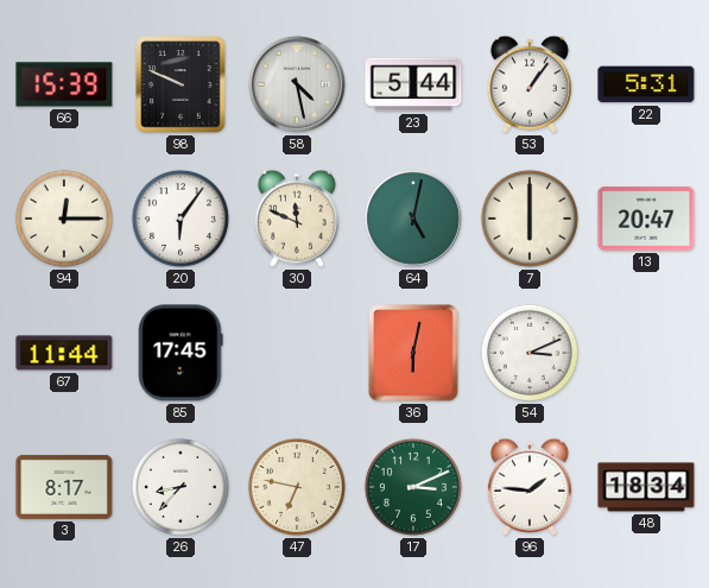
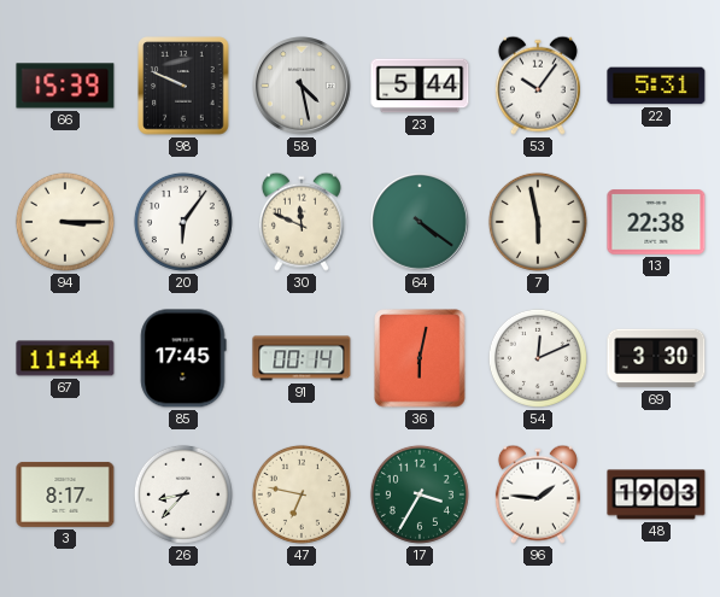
53: 1:06 -> 10:06 (538, 86)
94: 12:15 -> 3:15 (65, 222)
64: 5:02 -> 4:21 (421, 223)
7: 6:00 -> 5:58 (538, 222)
13: 20:47 -> 22:38 (656, 222)
91: none -> 00:14 (302, 358)
54: 3:11 -> 12:11 (538, 358)
69: none -> 3:30 (656, 358)
17: 3:11 -> 3:35 (420, 494)
48: 18:34 -> 19:03 (656, 494)
